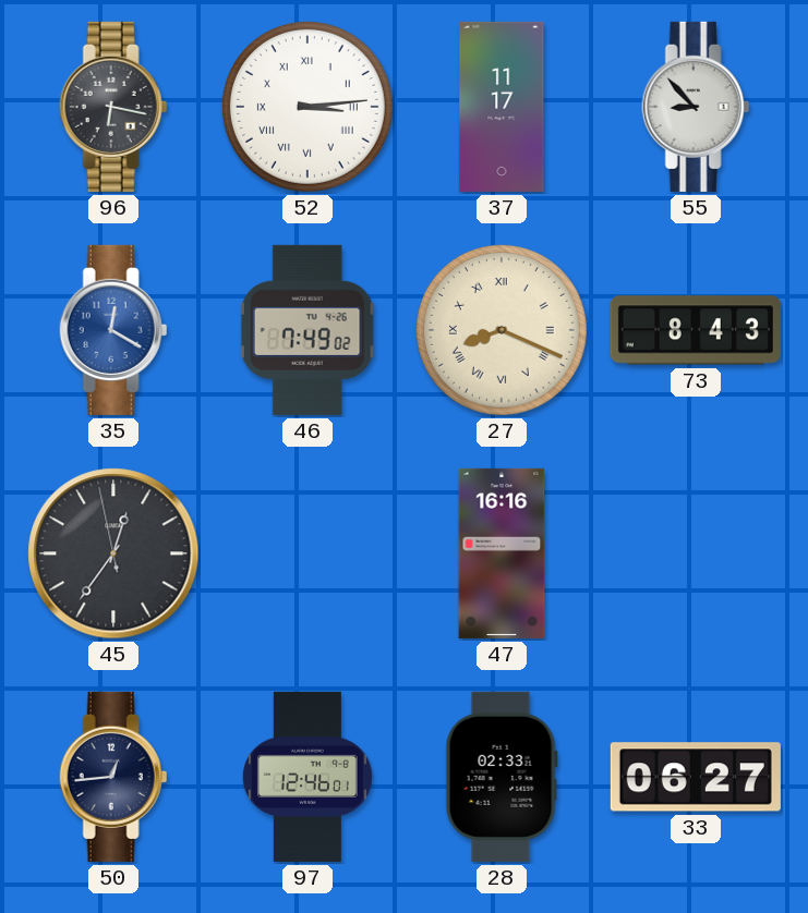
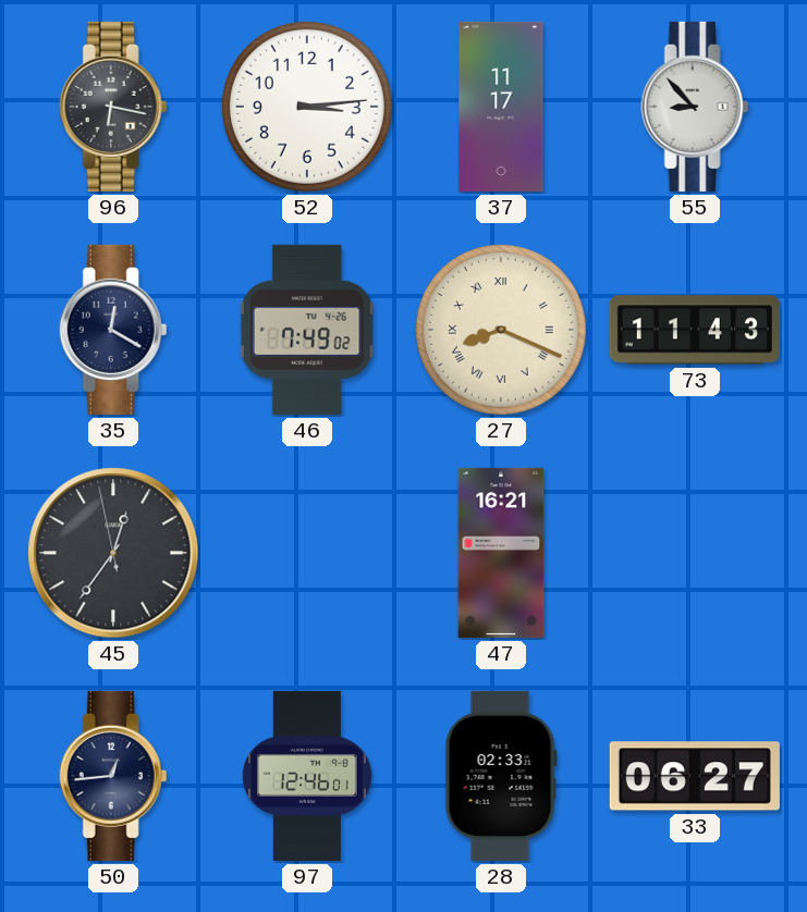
52 numerals: Roman -> Arabic (307, 107)
35 dial: blue -> navy (113, 330)
73: 8:43 -> 11:43 (695, 330)
47: 16:16 -> 16:21 (501, 553)
